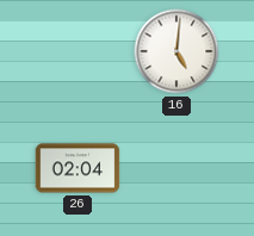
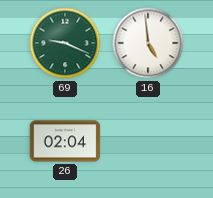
69: none -> 9:19 (65, 43)
16: 5:01 -> 4:59 (148, 43)
